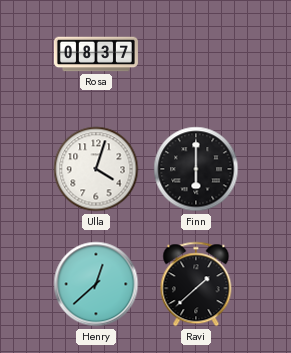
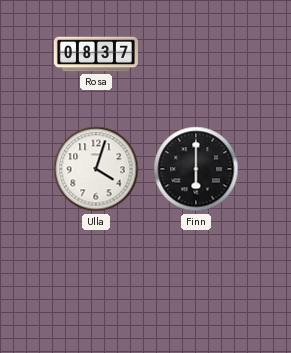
Henry: 12:38 -> none (96, 284)
Ravi: 1:38 -> none (196, 284)
